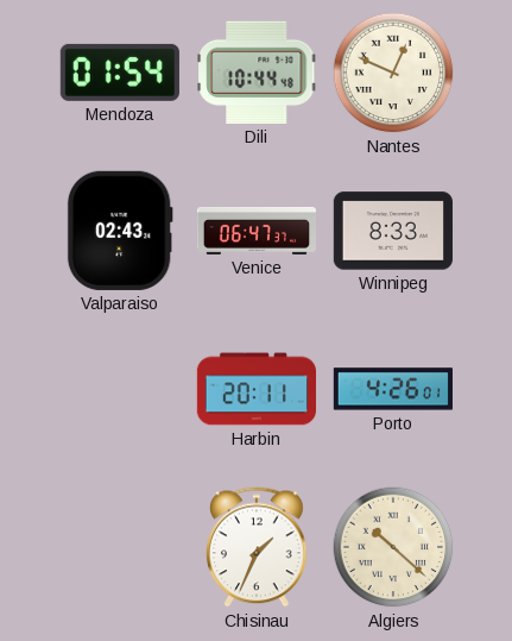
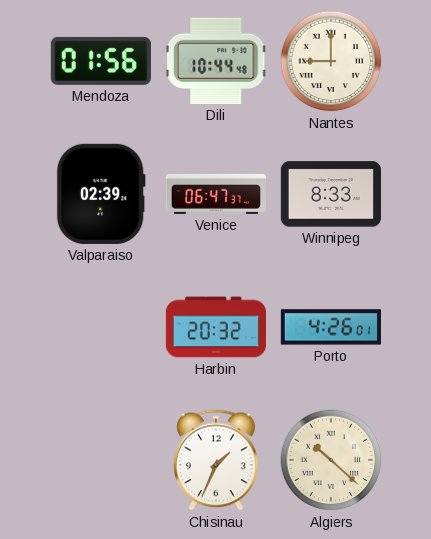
Mendoza: 01:54 -> 01:56 (101, 61)
Nantes: 12:49 -> 9:00 (331, 61)
Valparaiso: 02:43 -> 02:39 (101, 194)
Harbin: 20:11 -> 20:32 (215, 327)
